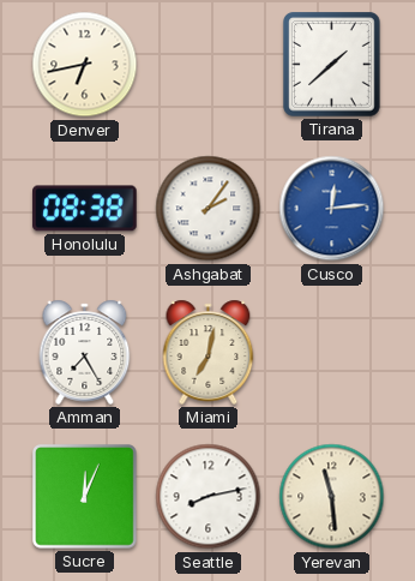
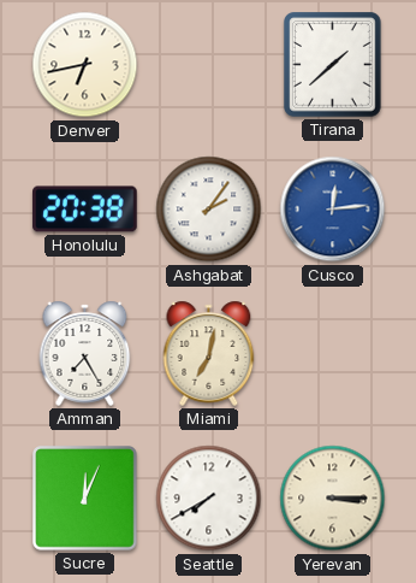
Honolulu: 08:38 -> 20:38 (85, 210)
Seattle: 8:13 -> 7:40 (209, 499)
Yerevan: 11:29 -> 3:15 (333, 499)
